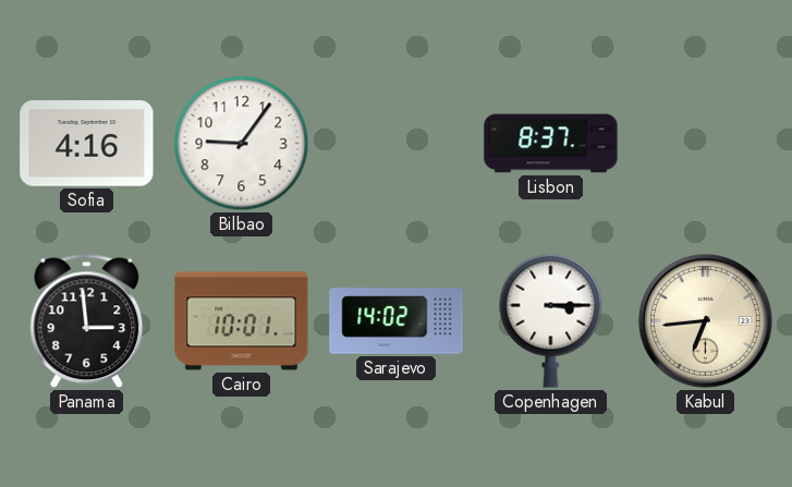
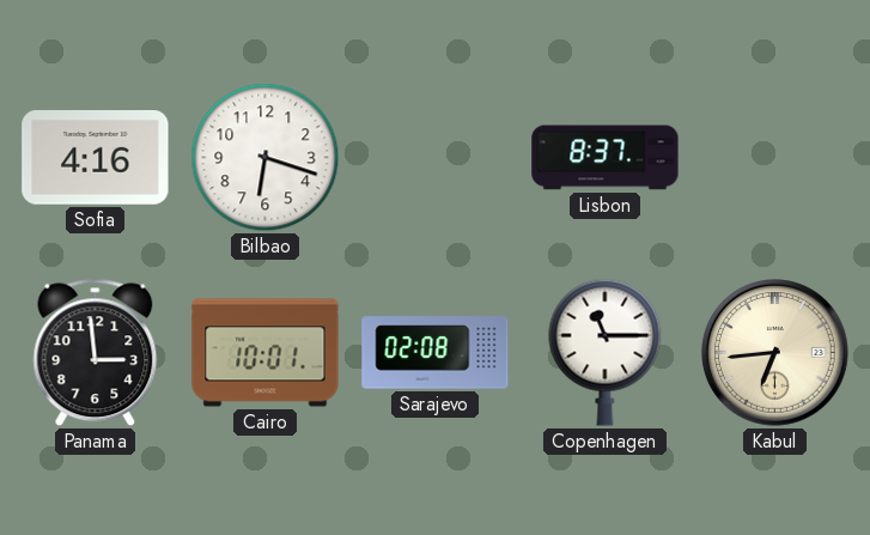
Bilbao: 9:06 -> 6:18 (266, 158)
Sarajevo: 14:02 -> 02:08 (436, 353)
Copenhagen: 3:15 -> 11:15 (606, 352)
